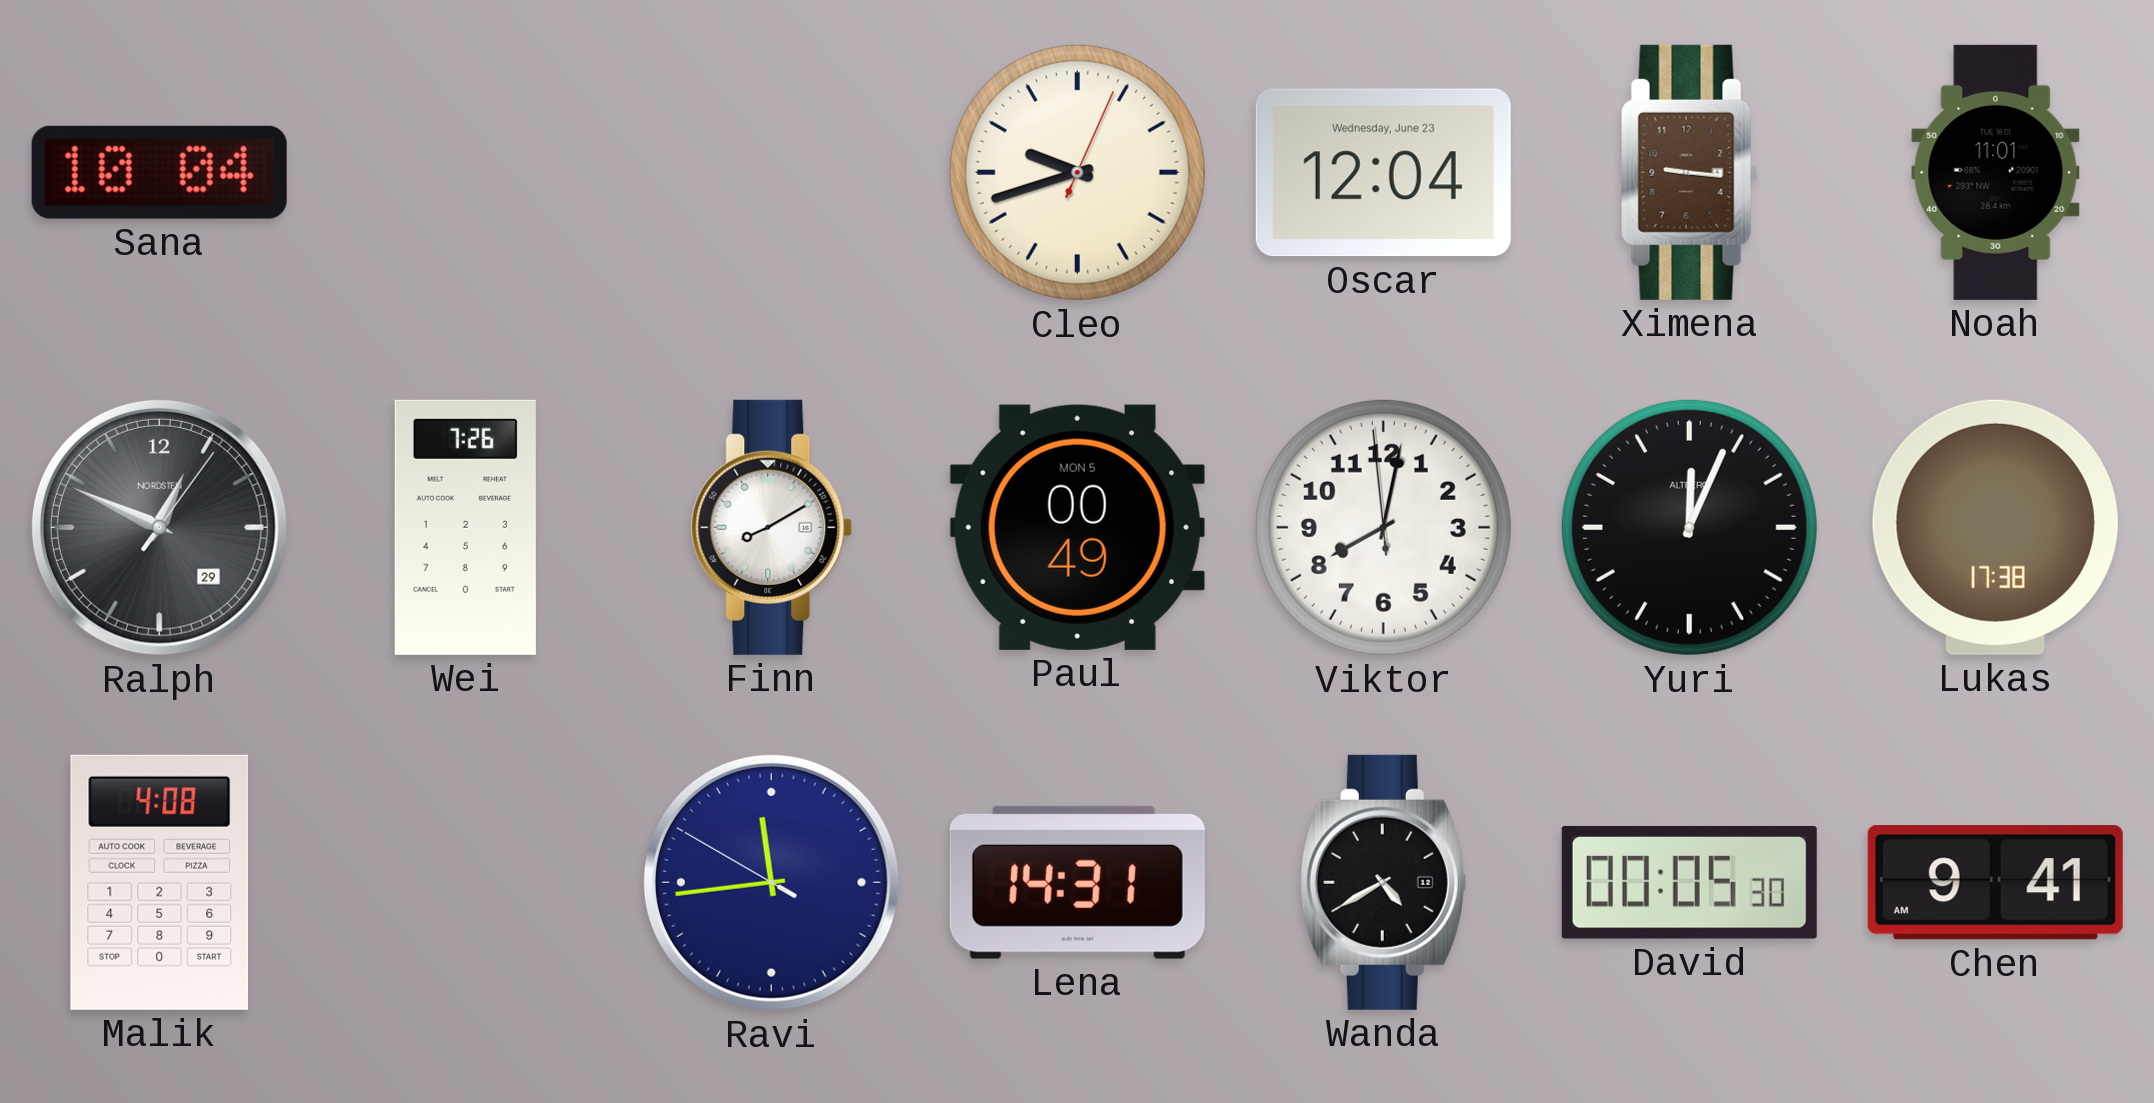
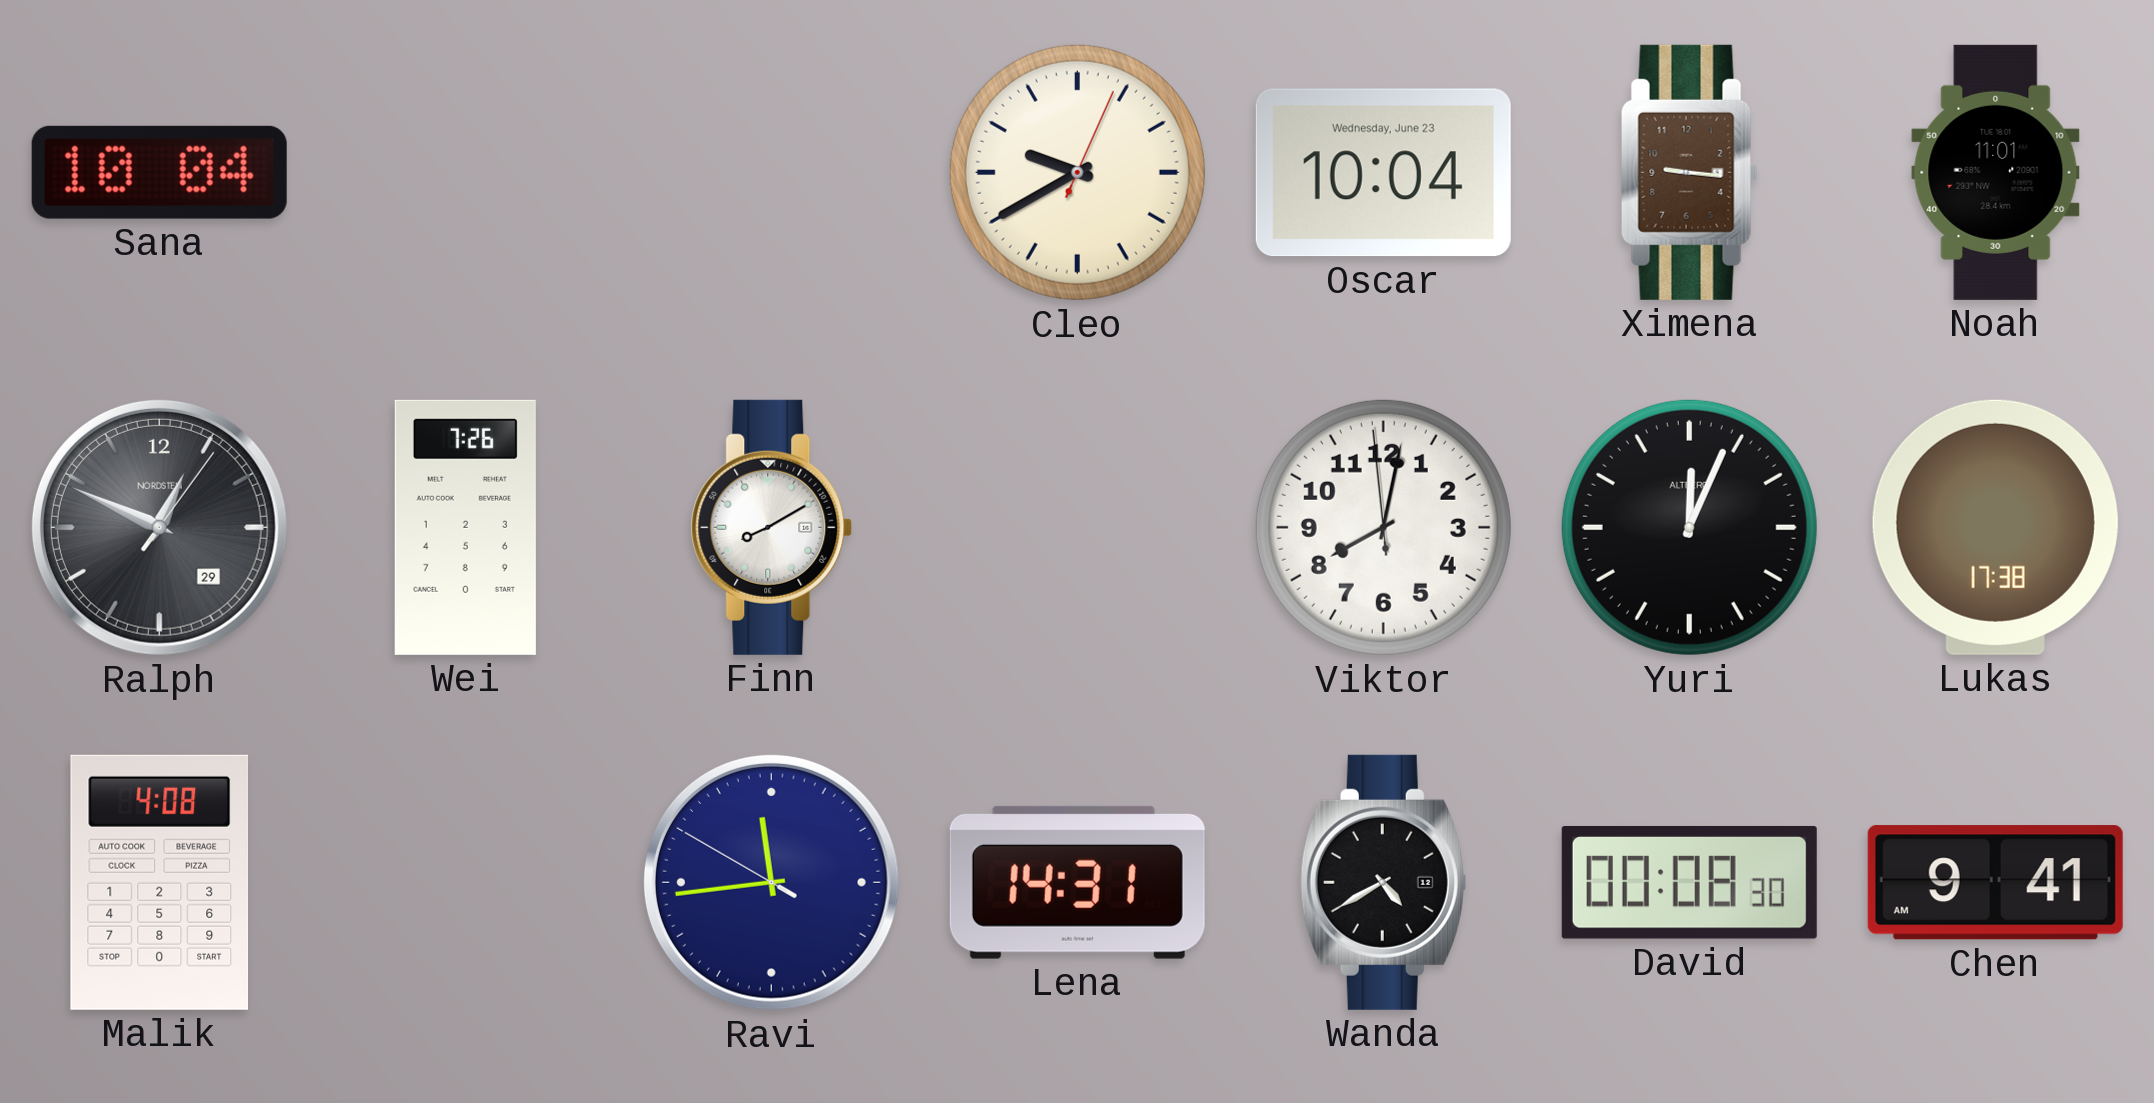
Cleo: 9:42 -> 9:40 (1077, 172)
Oscar: 12:04 -> 10:04 (1383, 173)
Paul: 00:49 -> none (1077, 527)
David: 00:05 -> 00:08 (1689, 882)
